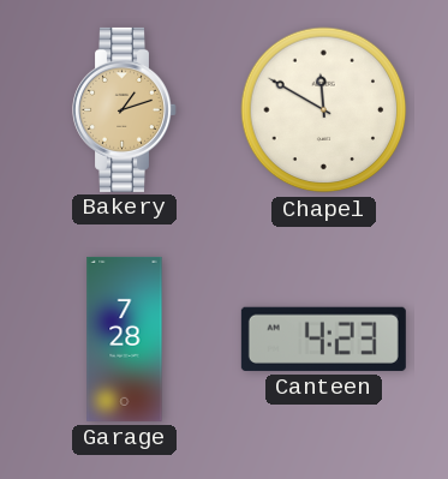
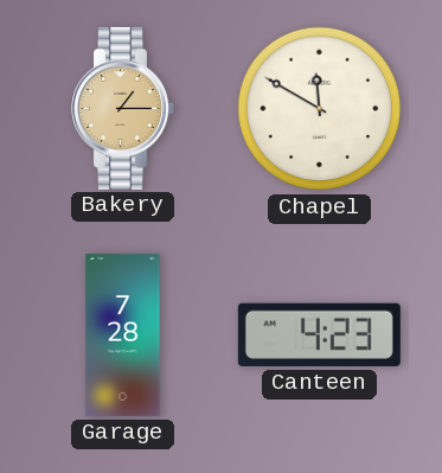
Bakery: 1:12 -> 1:15 (123, 108)
